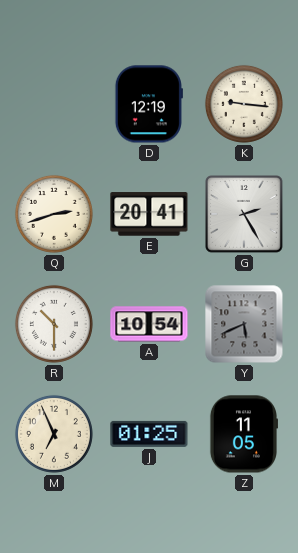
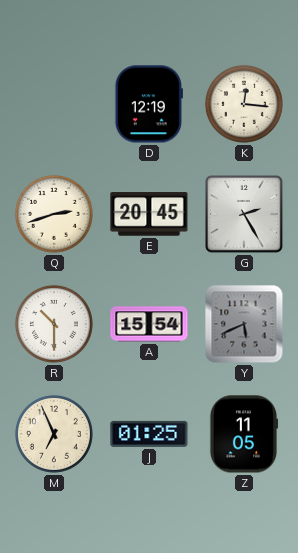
K: 9:16 -> 12:16 (244, 104)
E: 20:41 -> 20:45 (149, 214)
A: 10:54 -> 15:54 (149, 324)
